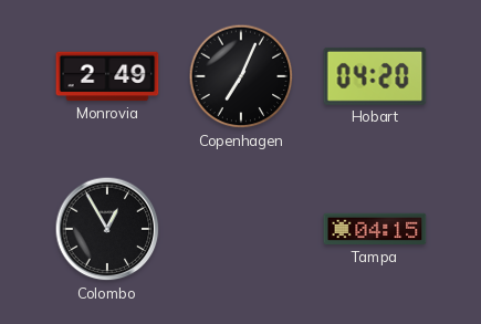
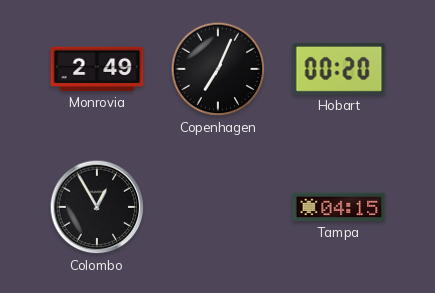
Hobart: 04:20 -> 00:20 (339, 69)
